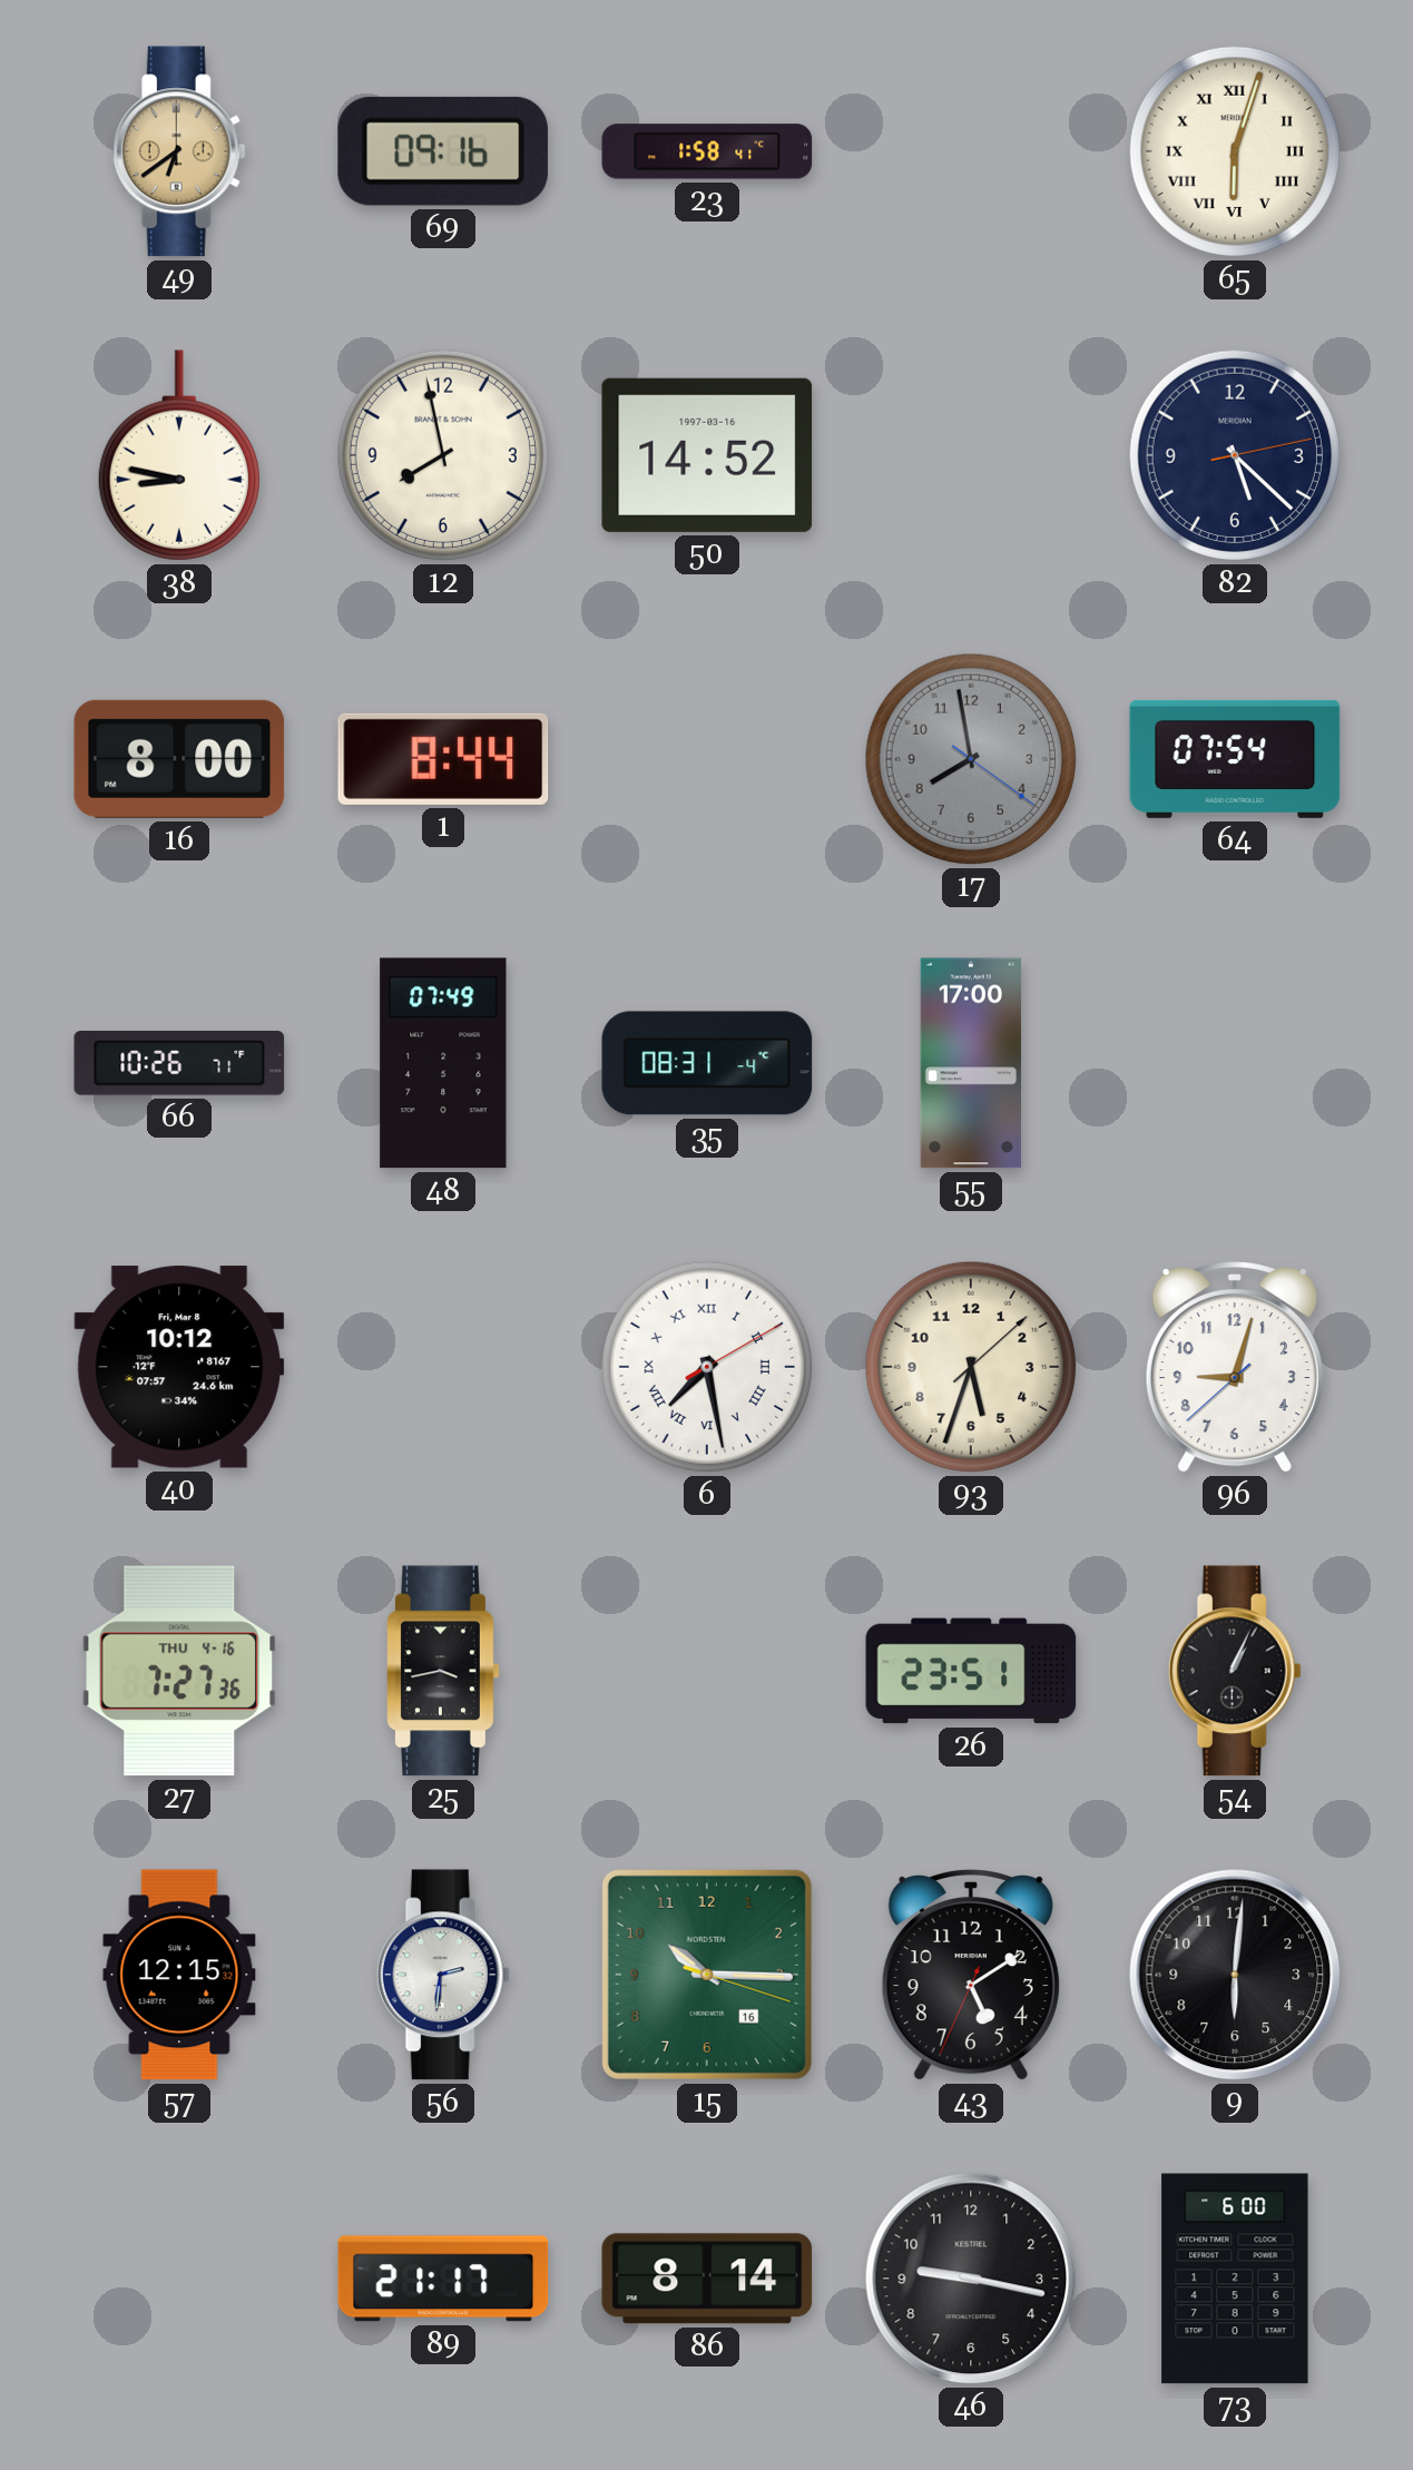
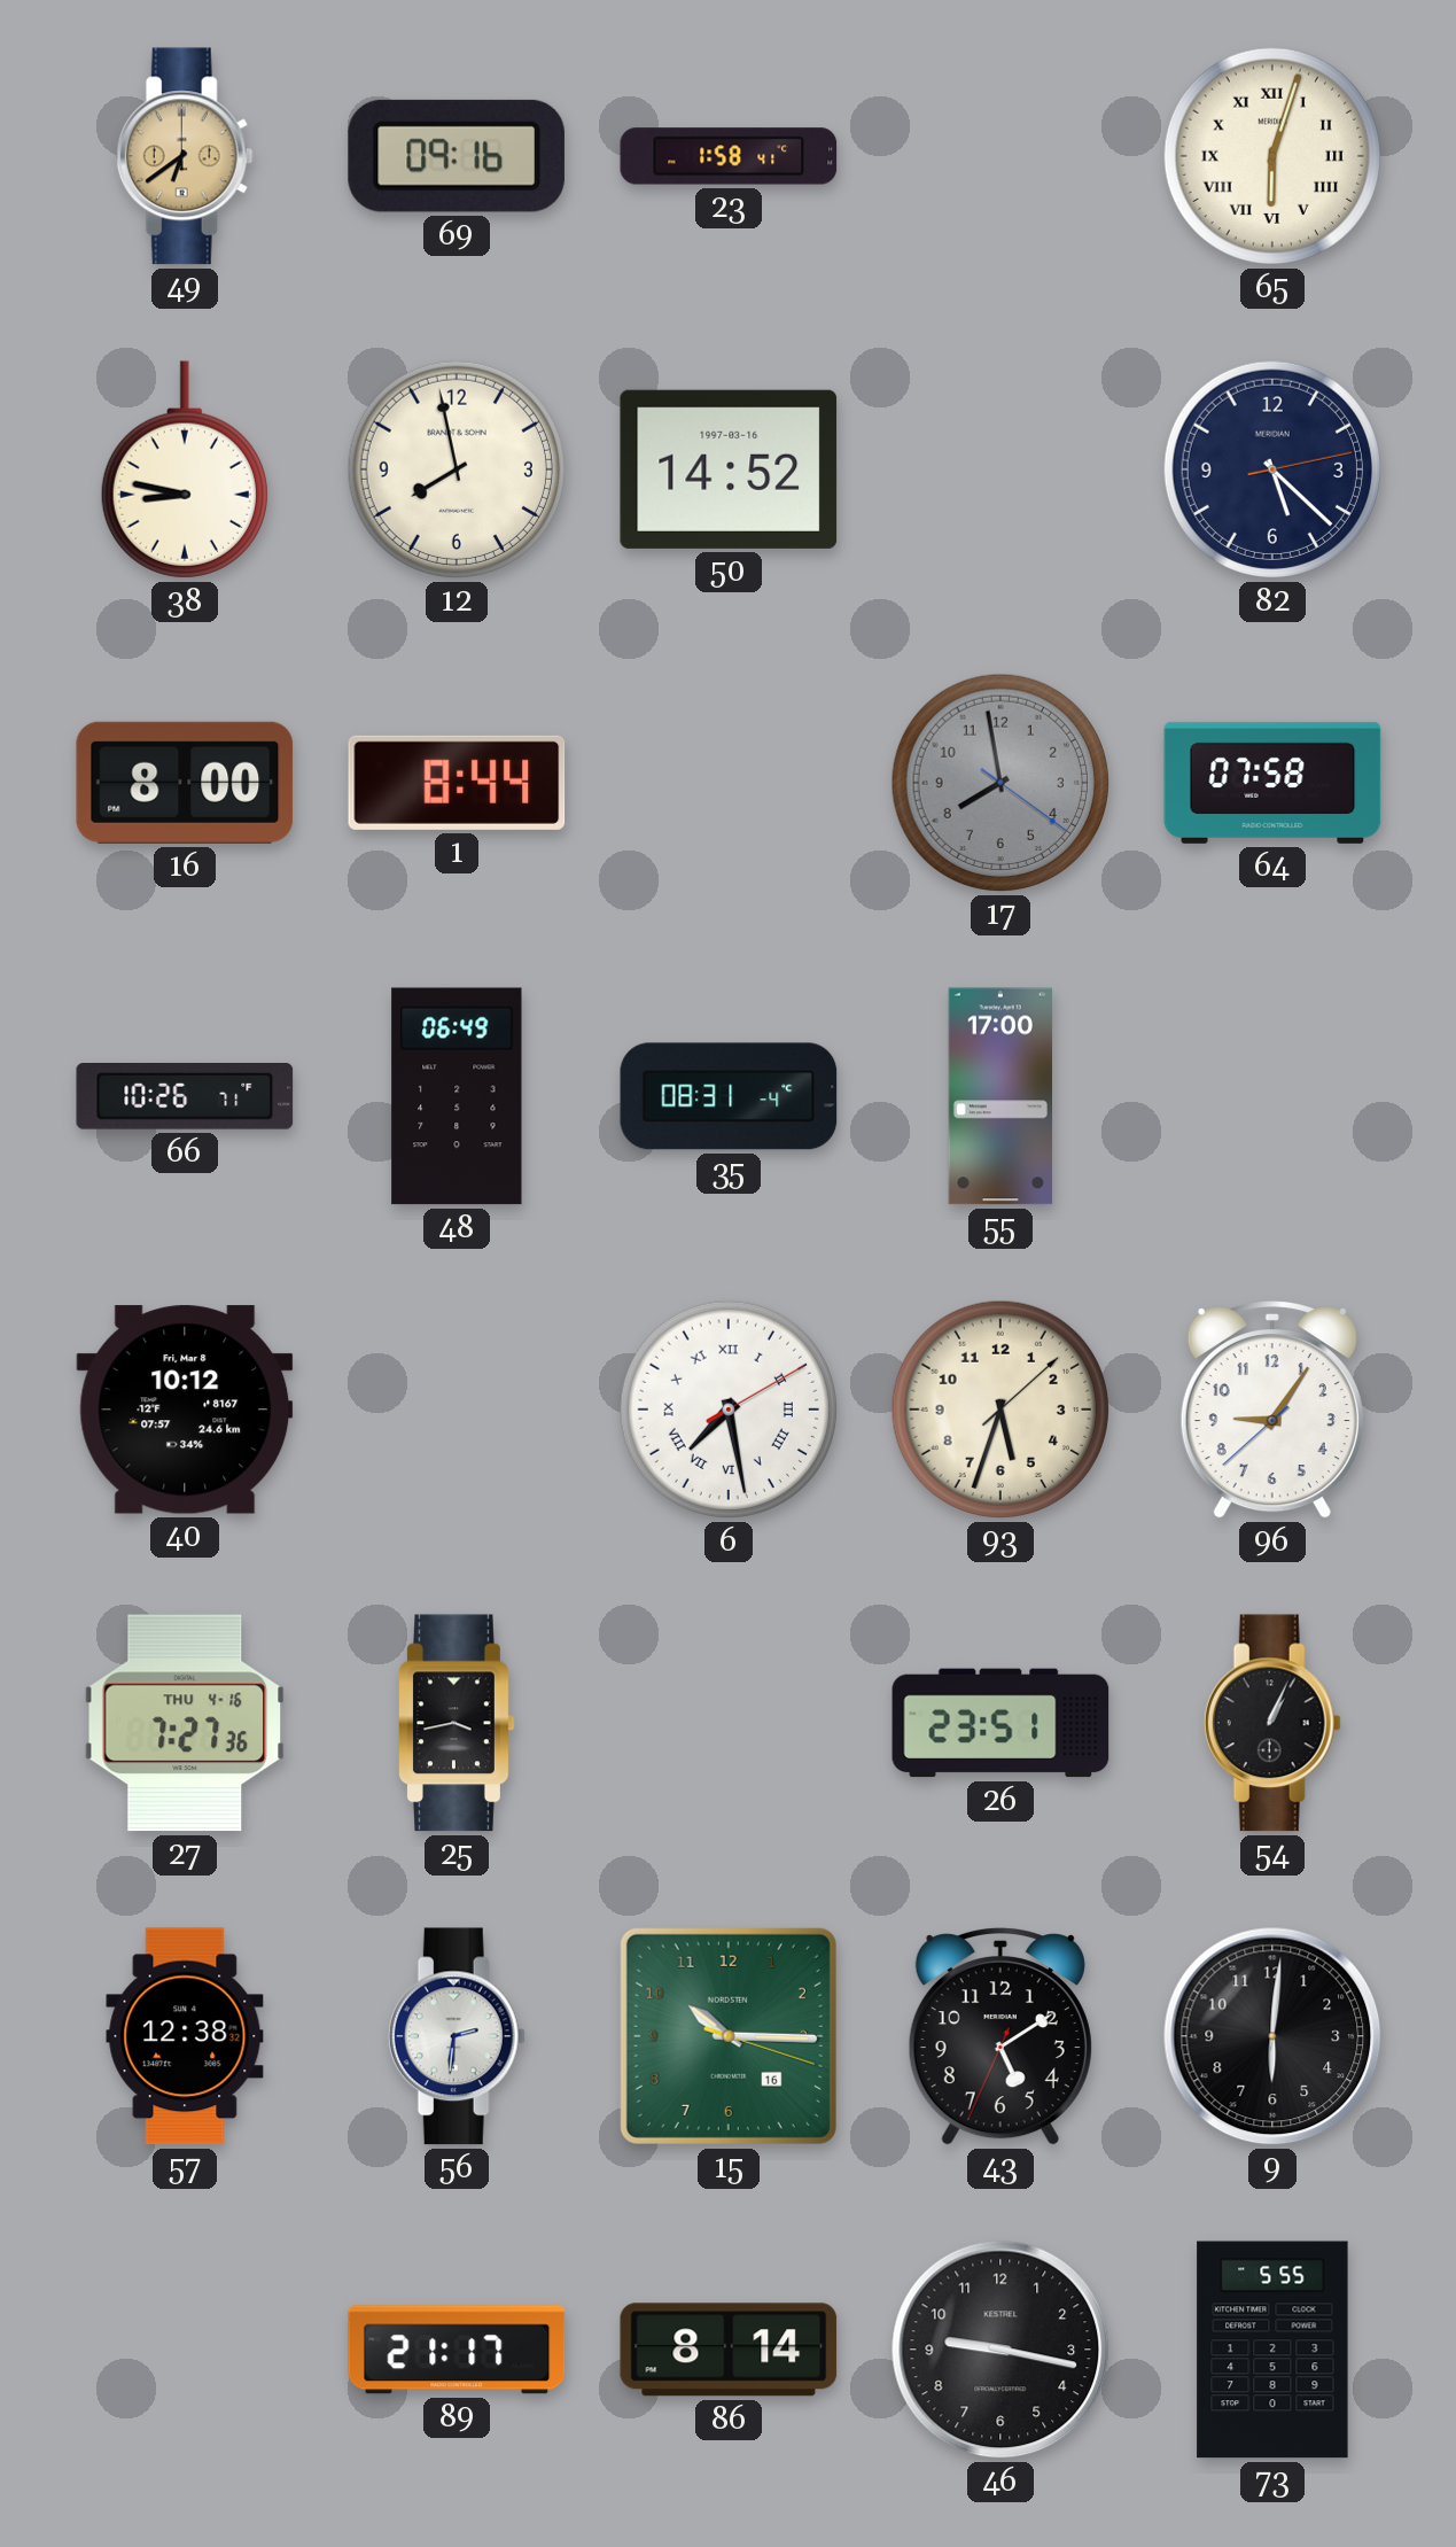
64: 07:54 -> 07:58 (1272, 783)
48: 07:49 -> 06:49 (457, 1096)
96: 9:02 -> 9:05 (1272, 1411)
57: 12:15 -> 12:38 (185, 2036)
73: 6:00 -> 5:55 (1272, 2350)
